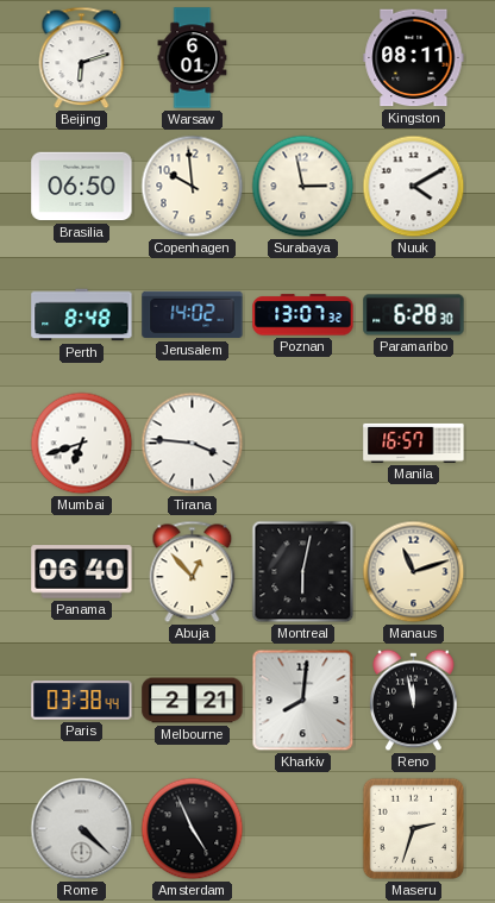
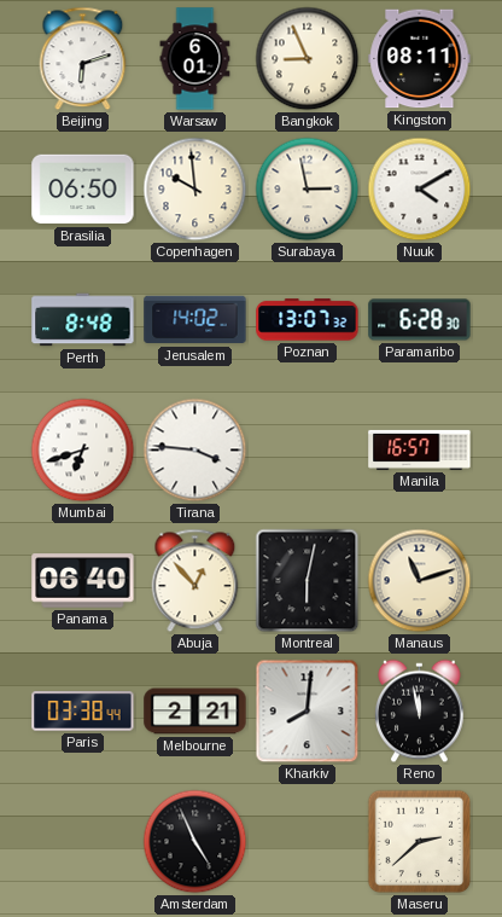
Bangkok: none -> 8:56 (308, 59)
Rome: 4:22 -> none (82, 829)
Maseru: 2:33 -> 2:38 (420, 842)
